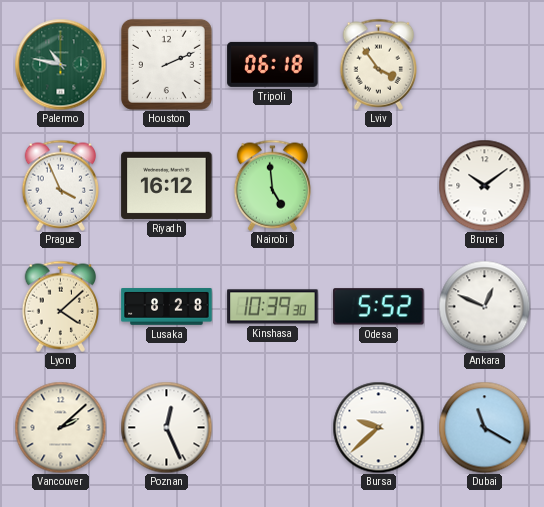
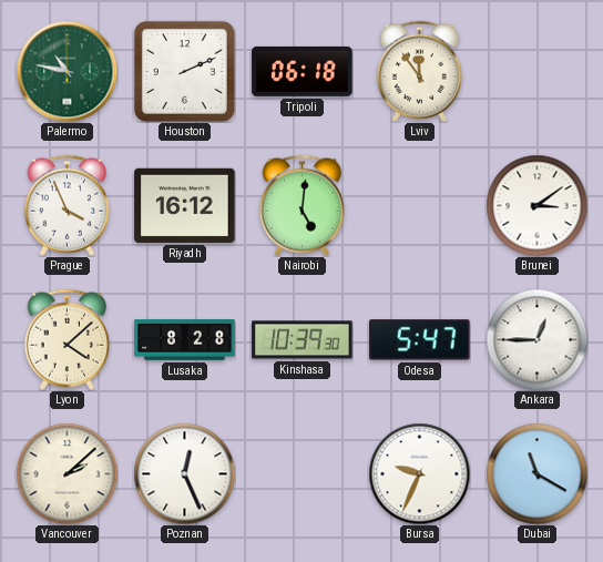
Lviv: 3:54 -> 11:54 (419, 71)
Nairobi: 4:59 -> 5:01 (301, 205)
Brunei: 10:09 -> 3:09 (536, 205)
Odesa: 5:52 -> 5:47 (420, 340)
Ankara: 12:49 -> 12:45 (536, 339)
Bursa: 9:38 -> 9:34 (419, 473)
